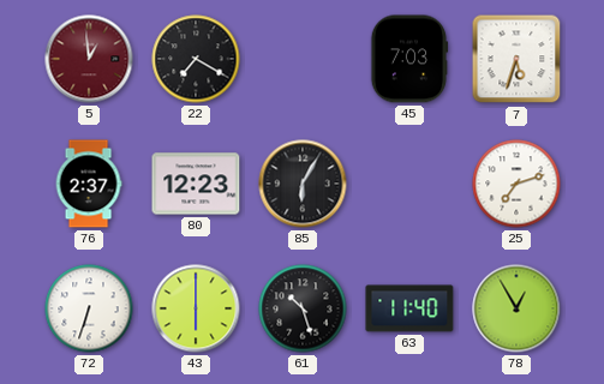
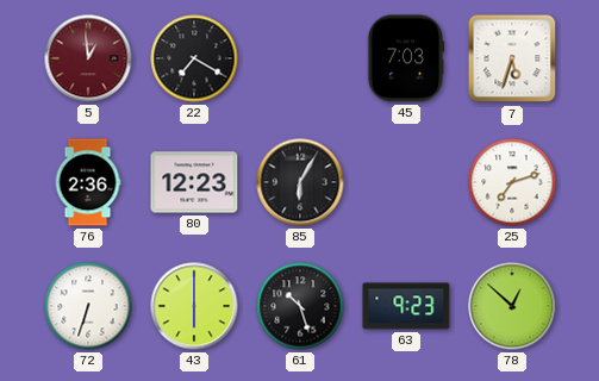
76: 2:37 -> 2:36 (88, 182)
63: 11:40 -> 9:23 (406, 306)
78: 12:55 -> 12:52 (512, 306)
